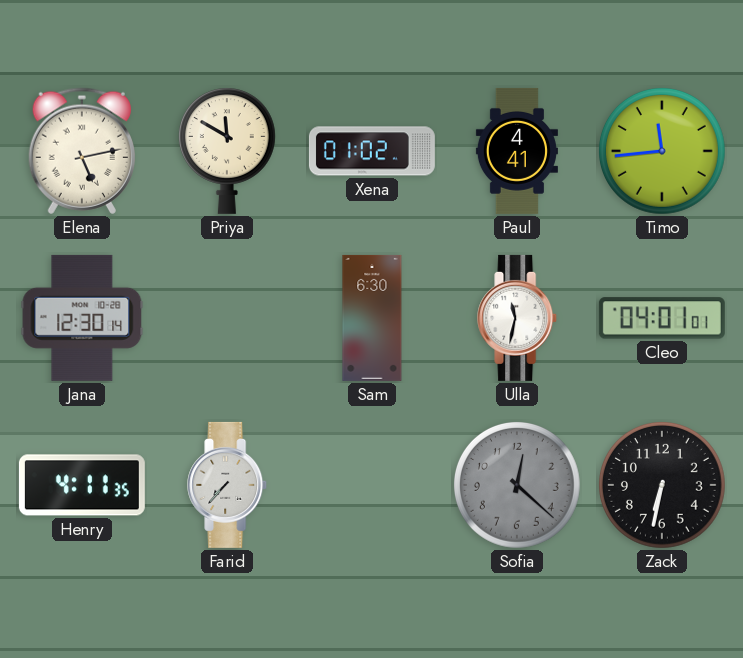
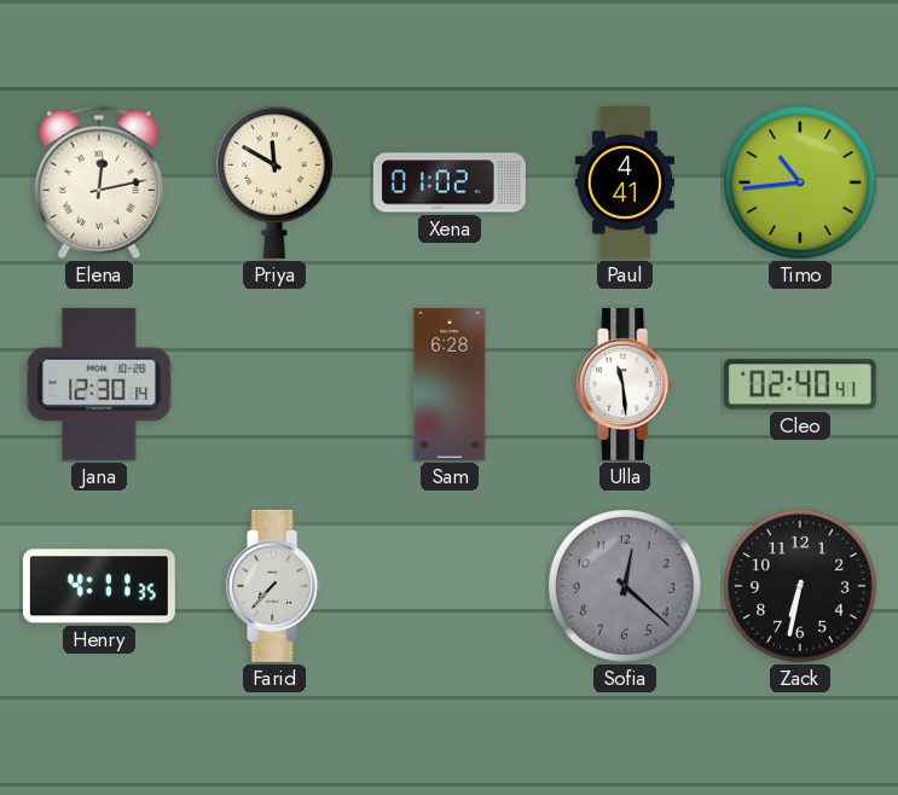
Elena: 5:13 -> 12:13 (99, 182)
Timo: 11:44 -> 10:44 (801, 184)
Sam: 6:30 -> 6:28 (450, 384)
Ulla: 11:32 -> 11:29 (626, 384)
Cleo: 04:01 -> 02:40 (800, 384)
